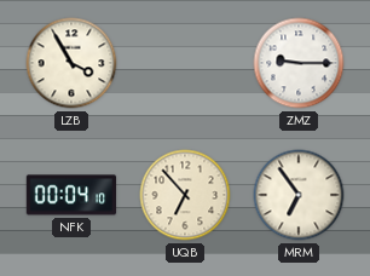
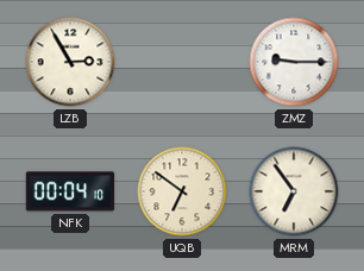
LZB: 3:55 -> 2:55 (70, 62)
UQB: 6:53 -> 6:51 (182, 191)
